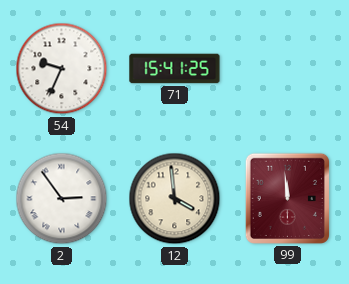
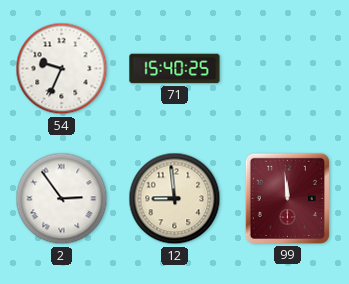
71: 15:41 -> 15:40 (175, 69)
12: 3:59 -> 8:59 (175, 199)
